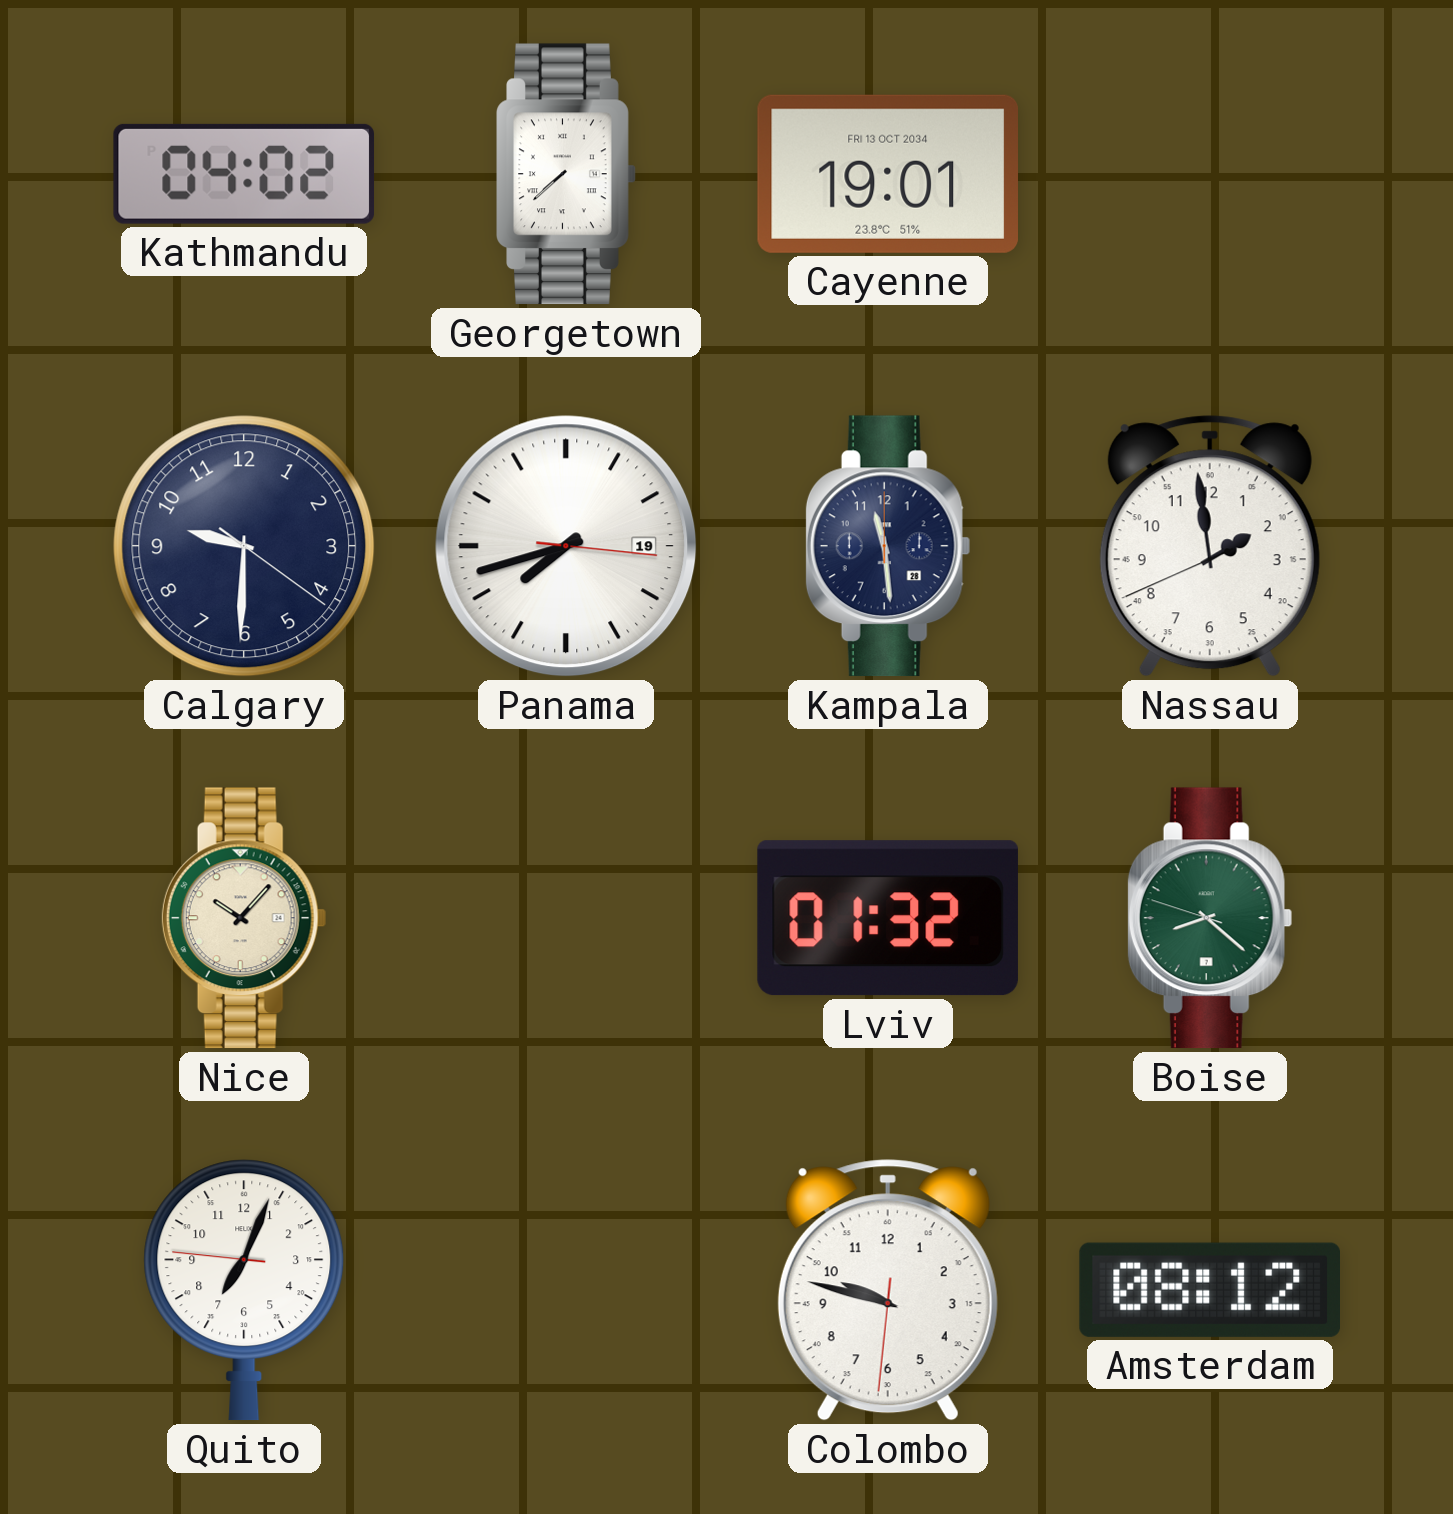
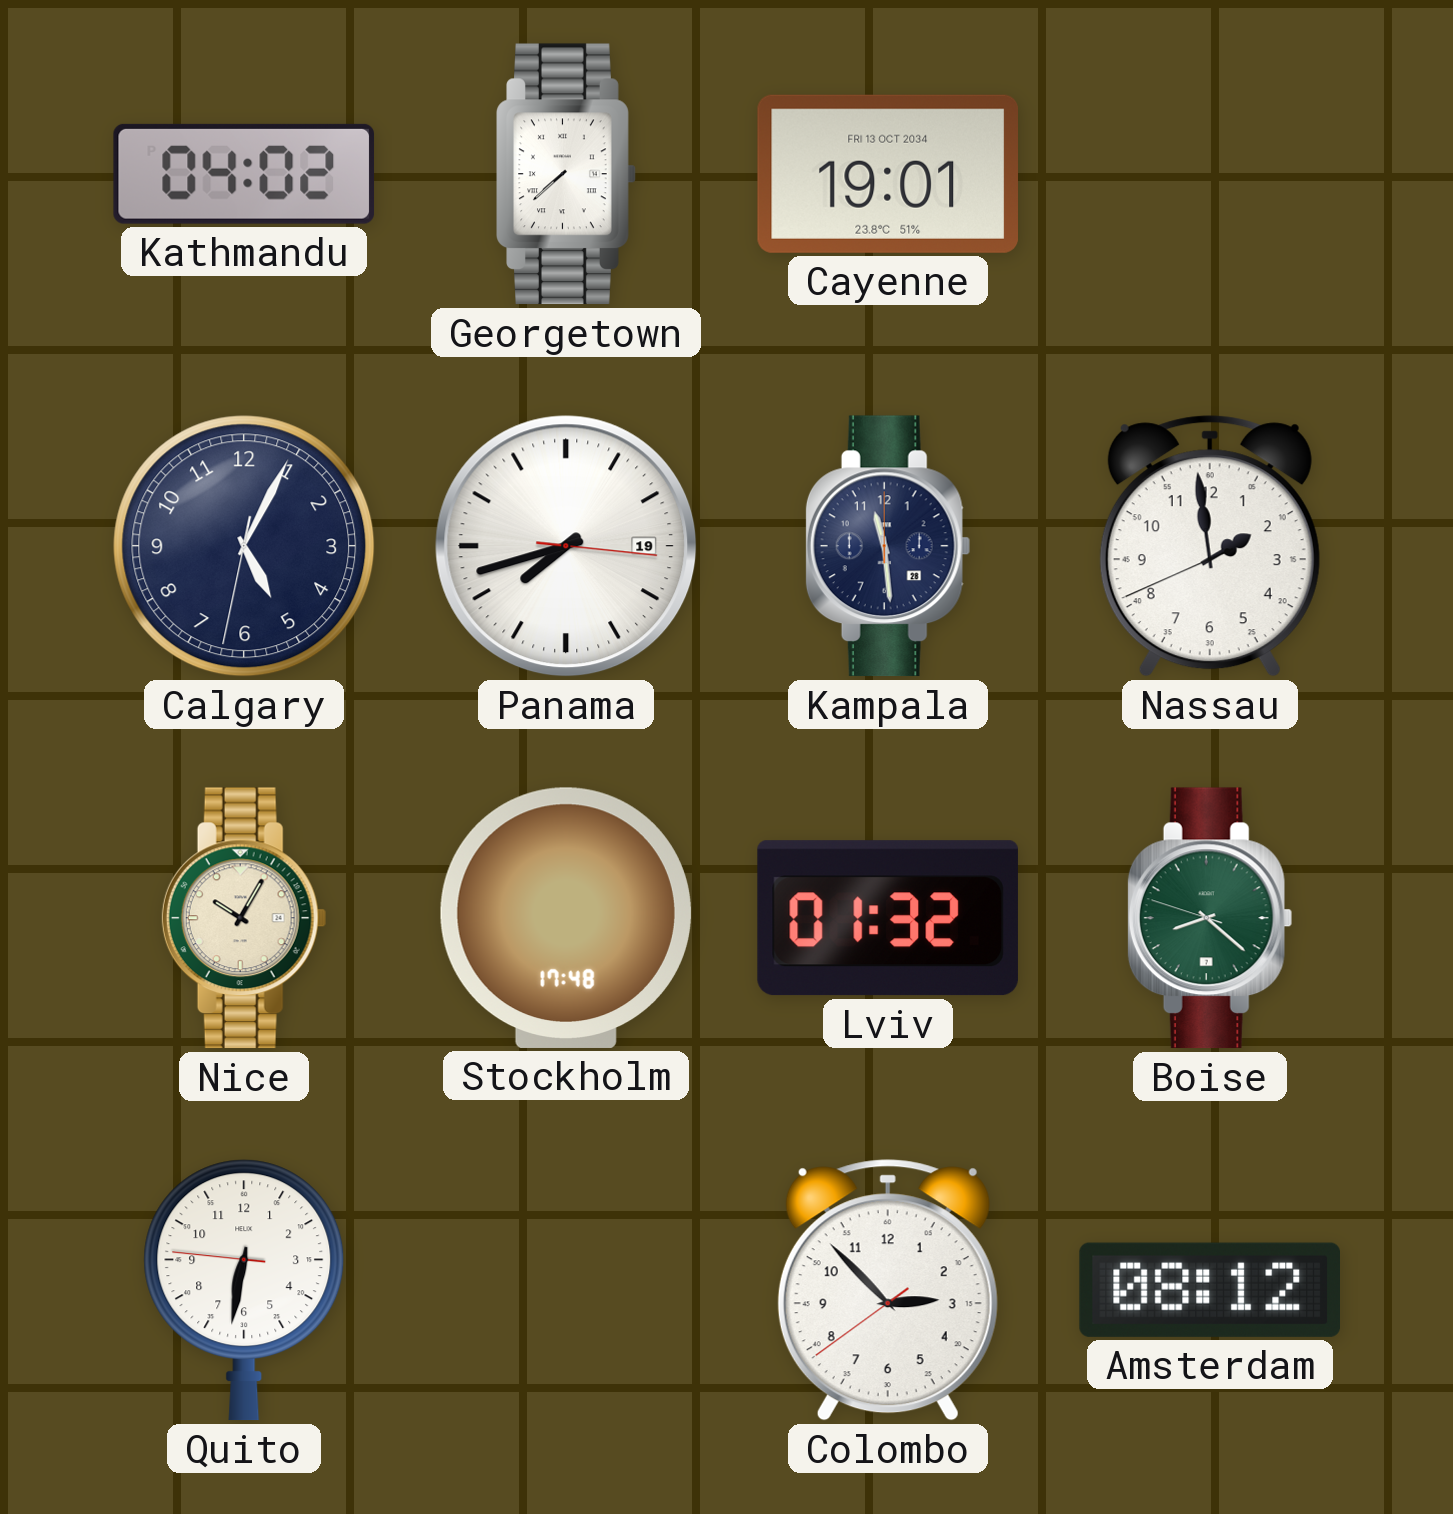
Calgary: 9:30 -> 5:04 (244, 546)
Nice: 10:07 -> 10:05 (244, 918)
Stockholm: none -> 17:48 (566, 918)
Quito: 7:03 -> 6:31 (244, 1290)
Colombo: 9:47 -> 2:52 (888, 1290)
